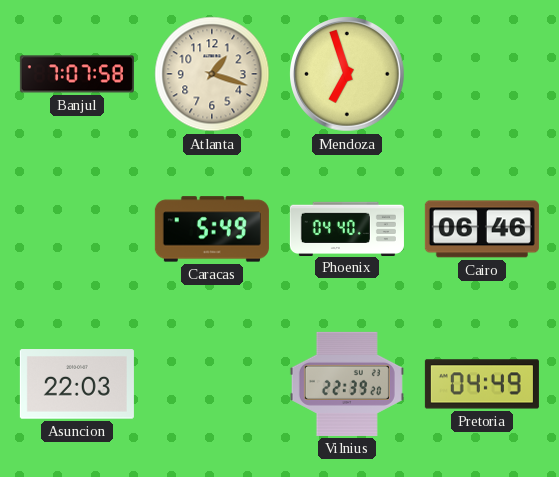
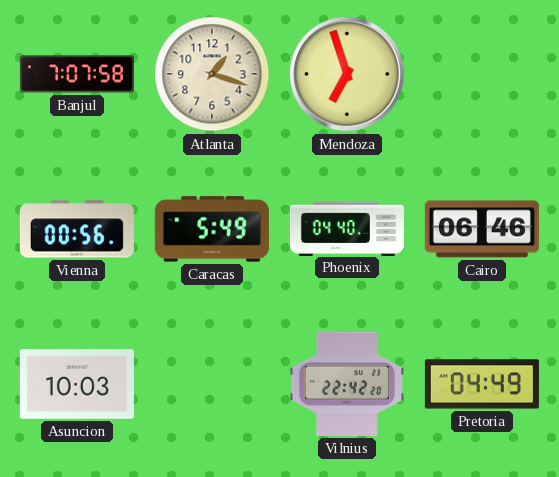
Vienna: none -> 00:56 (77, 229)
Asuncion: 22:03 -> 10:03 (77, 384)
Vilnius: 22:39 -> 22:42 (347, 384)
